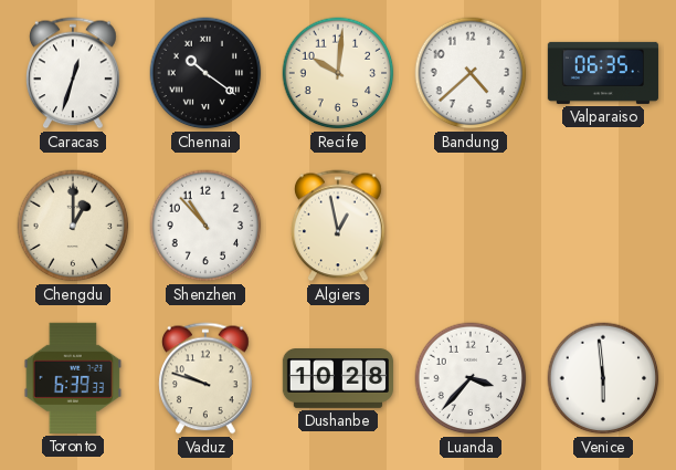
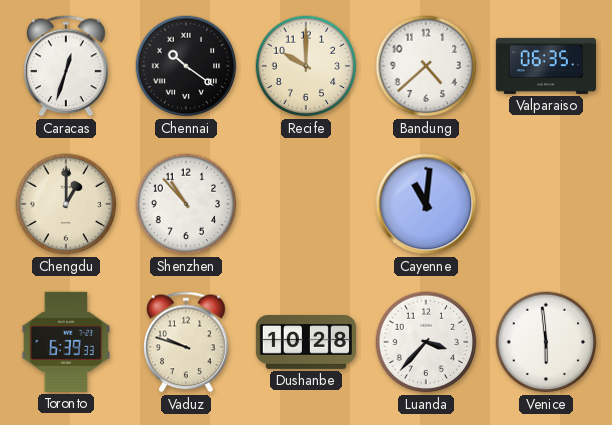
Recife: 10:01 -> 10:00 (306, 66)
Algiers: 12:58 -> none (338, 226)
Cayenne: none -> 11:01 (426, 204)
